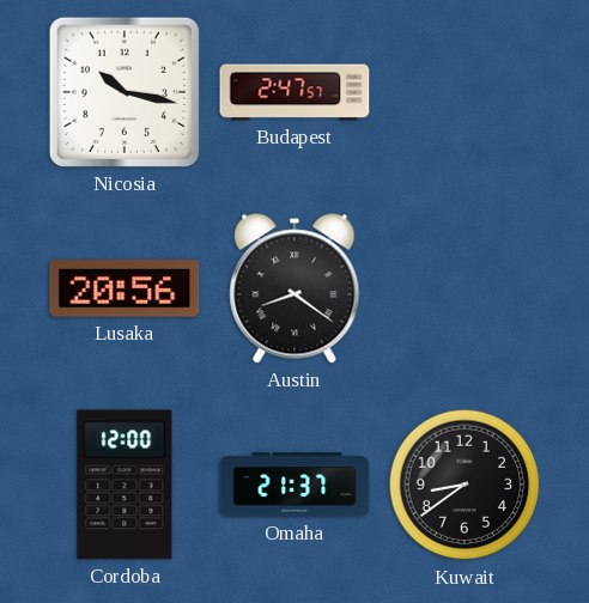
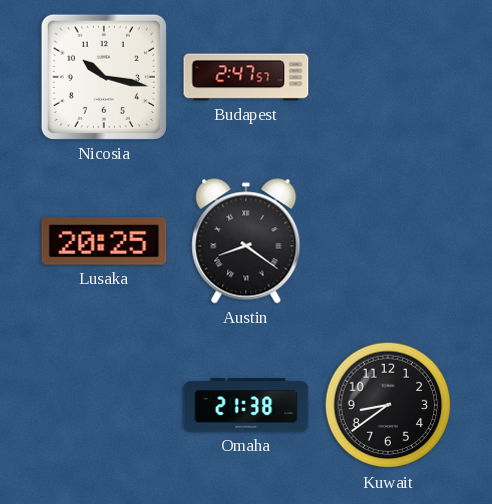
Lusaka: 20:56 -> 20:25 (104, 241)
Cordoba: 12:00 -> none (125, 485)
Omaha: 21:37 -> 21:38 (246, 405)
